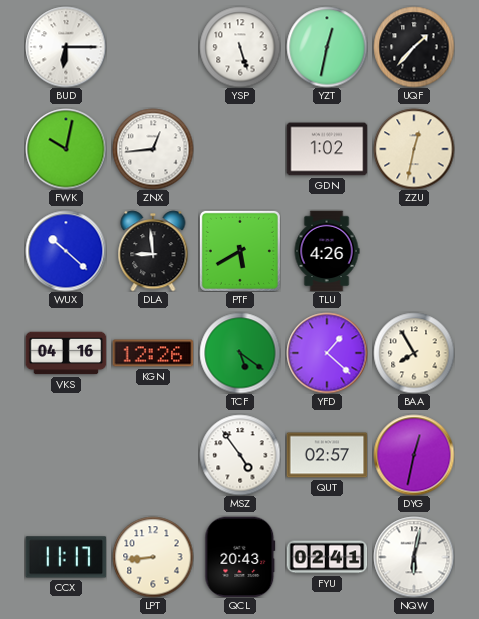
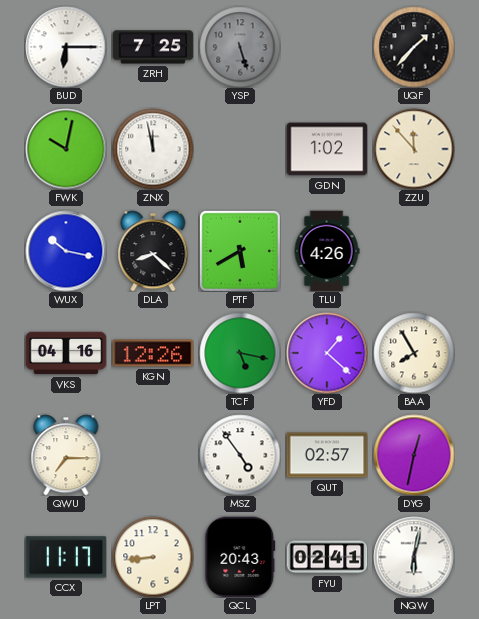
ZRH: none -> 7:25 (153, 47)
YSP dial: white -> grey (240, 47)
YZT: 12:32 -> none (327, 47)
ZNX: 12:44 -> 11:58 (153, 149)
ZZU: 12:32 -> 11:53 (414, 149)
WUX: 10:22 -> 10:17 (66, 251)
DLA: 8:59 -> 8:22 (153, 251)
TCF: 5:21 -> 5:17 (240, 353)
QWU: none -> 7:15 (66, 455)
